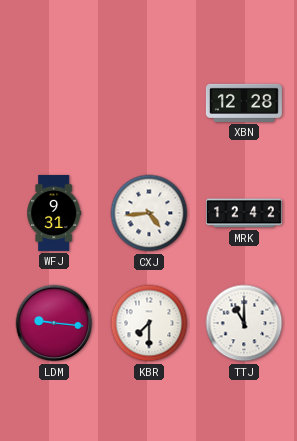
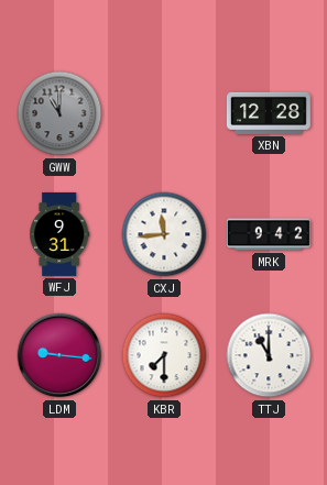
GWW: none -> 11:00 (59, 113)
CXJ: 4:44 -> 11:44 (164, 234)
MRK: 12:42 -> 9:42 (269, 234)
